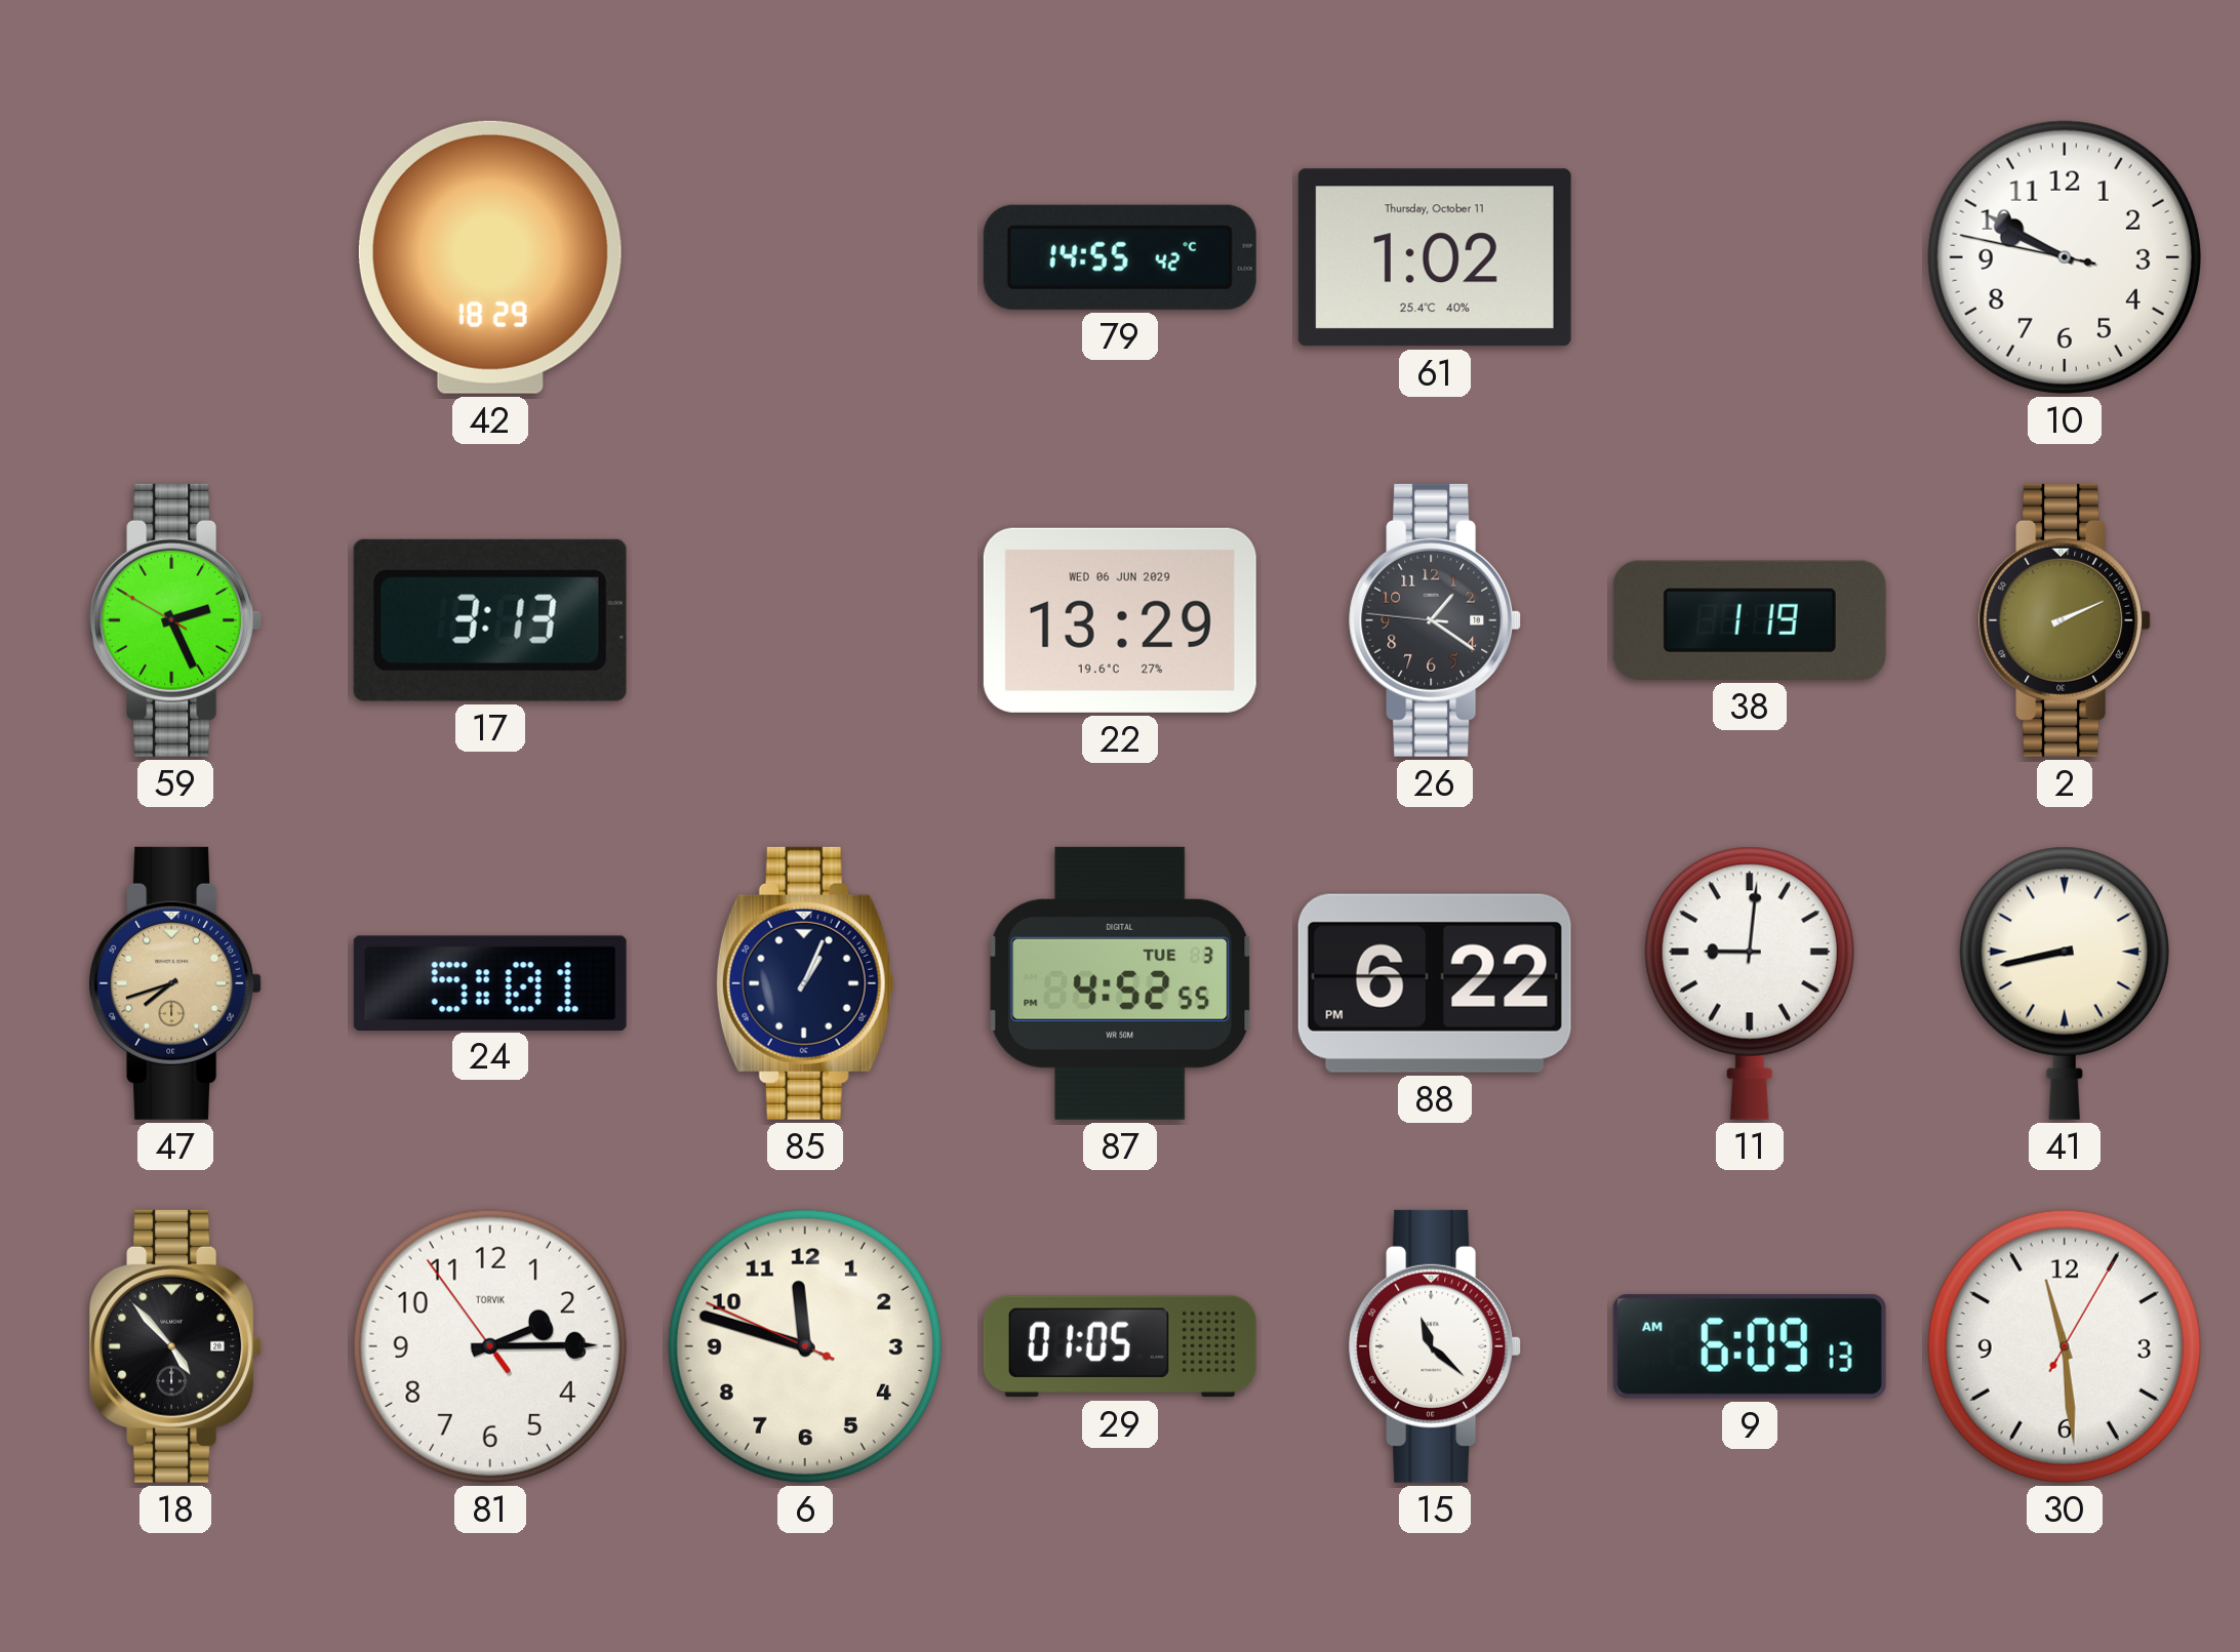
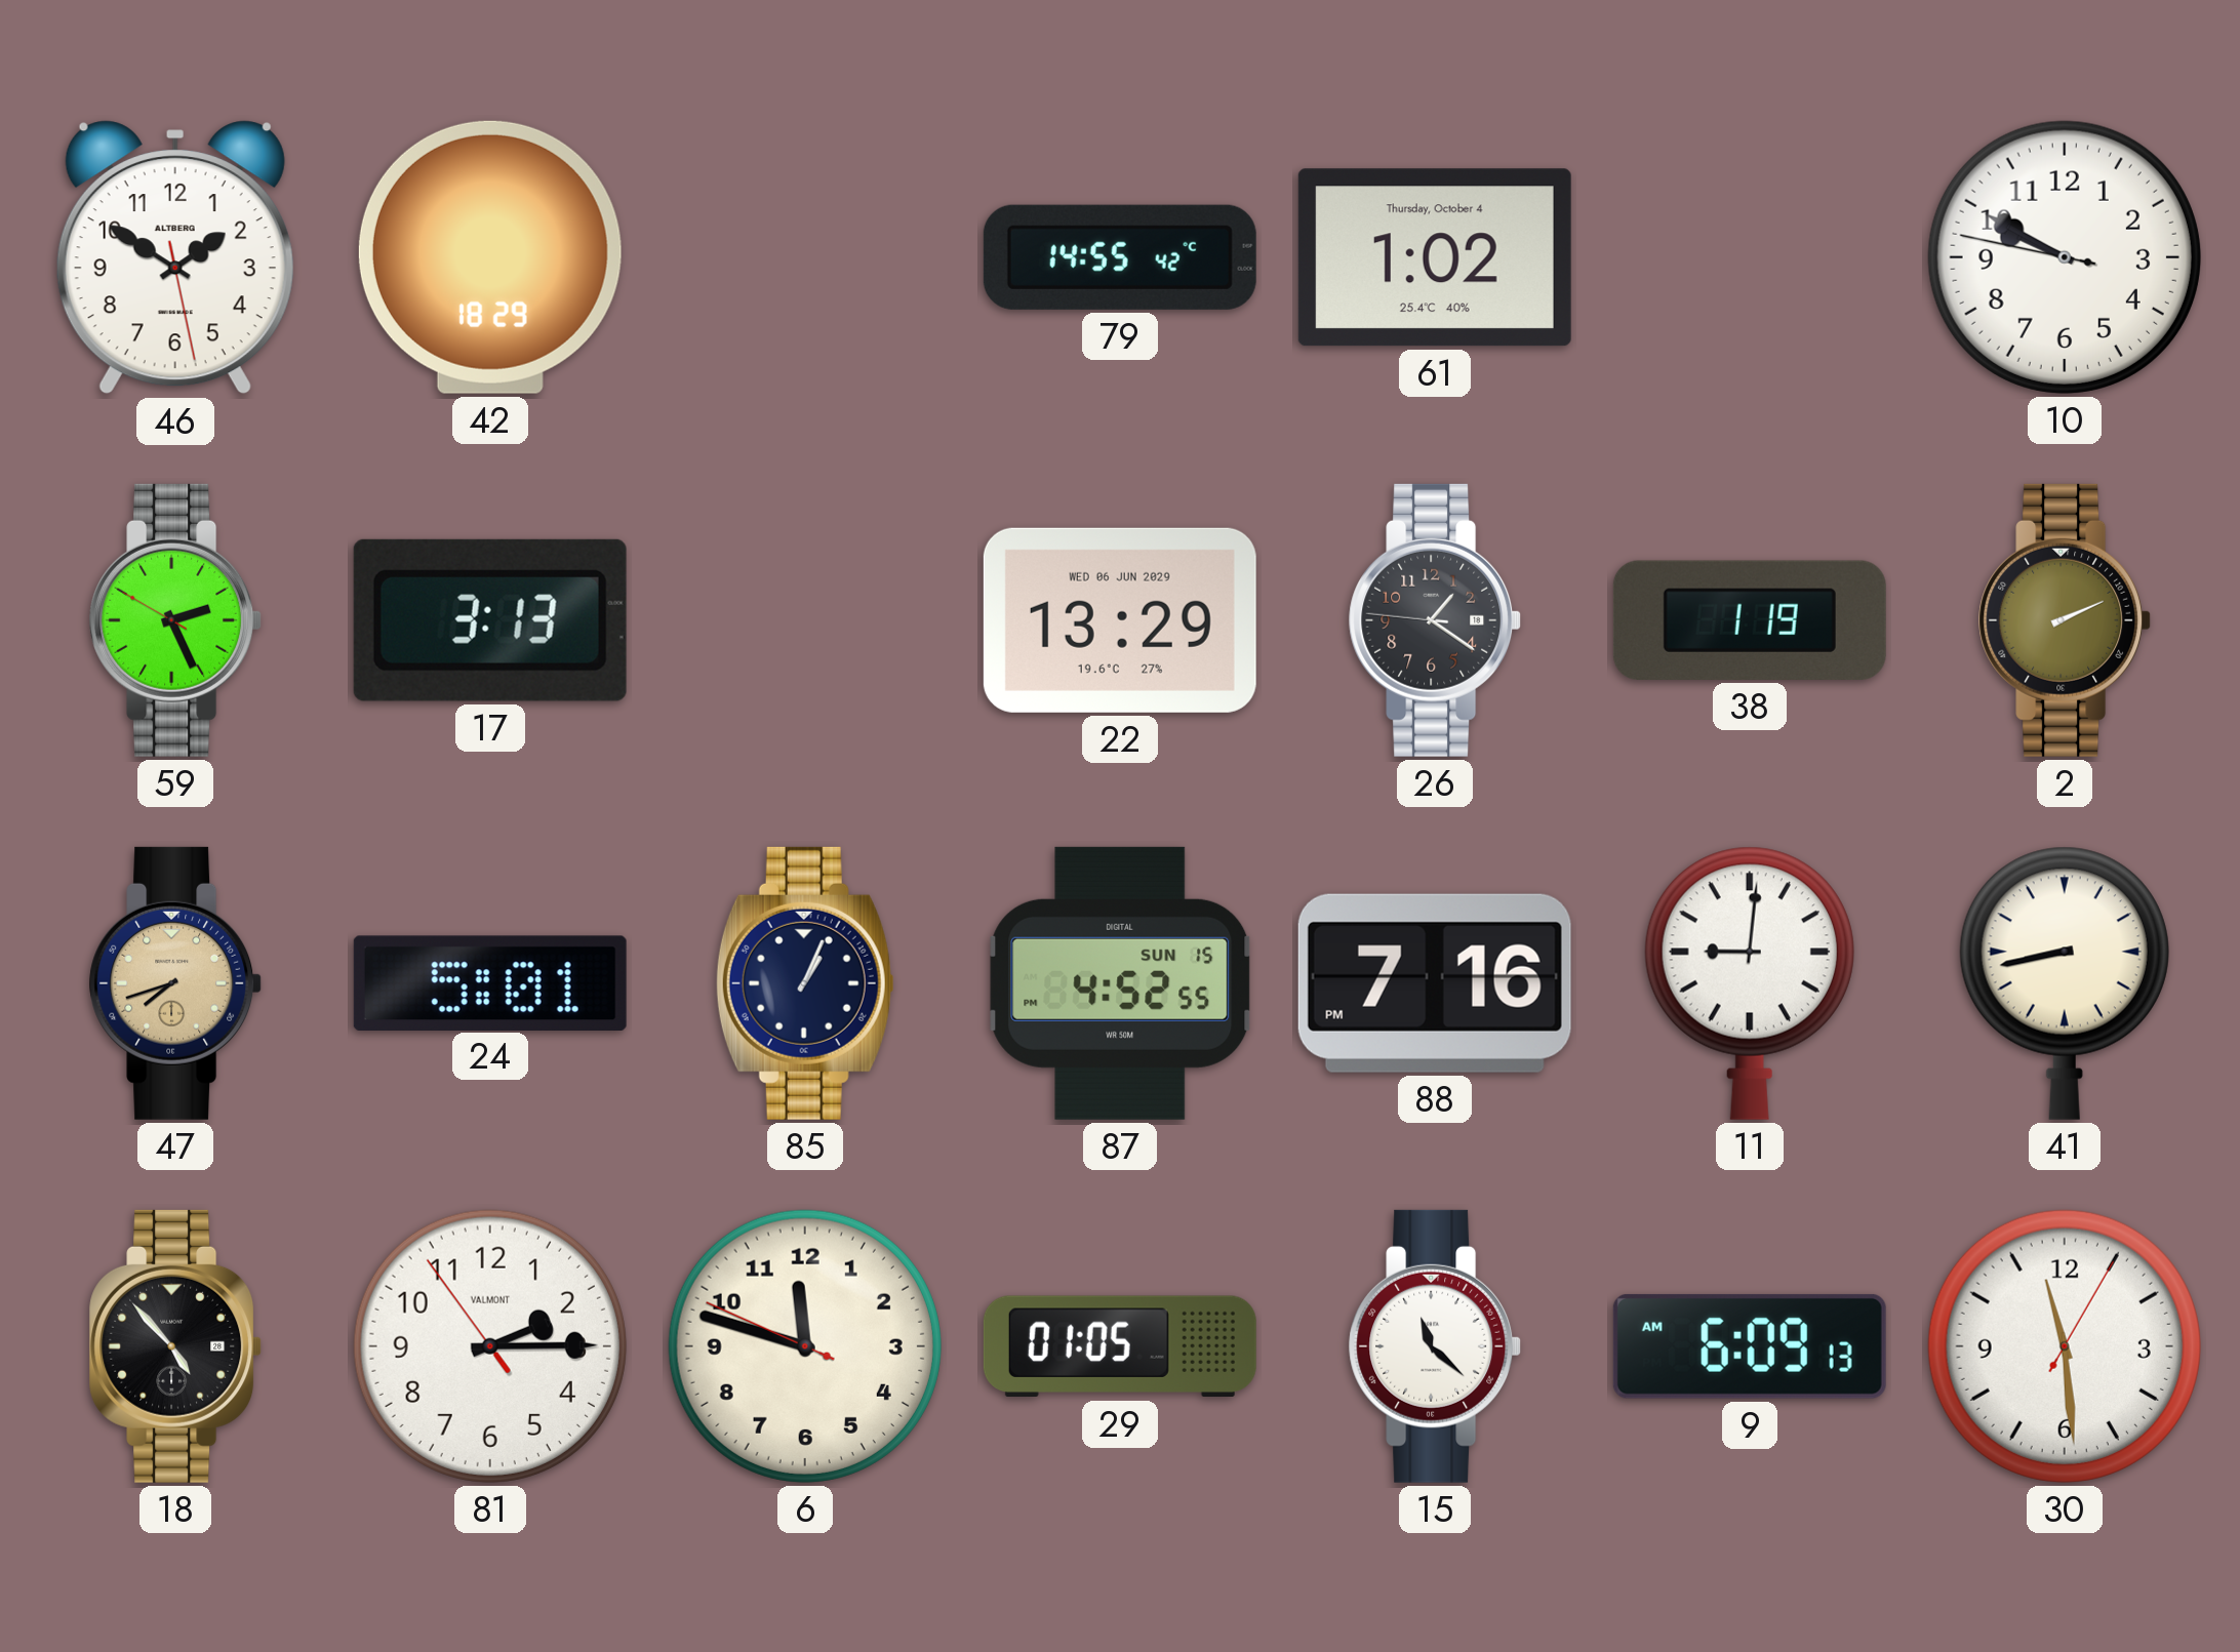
46: none -> 1:50 (175, 257)
61 date: Thursday, October 11 -> Thursday, October 4 (1435, 257)
87 date: TUE 3 -> SUN 15 (1120, 983)
88: 6:22 -> 7:16 (1435, 983)
81 brand: TORVIK -> VALMONT (490, 1346)
